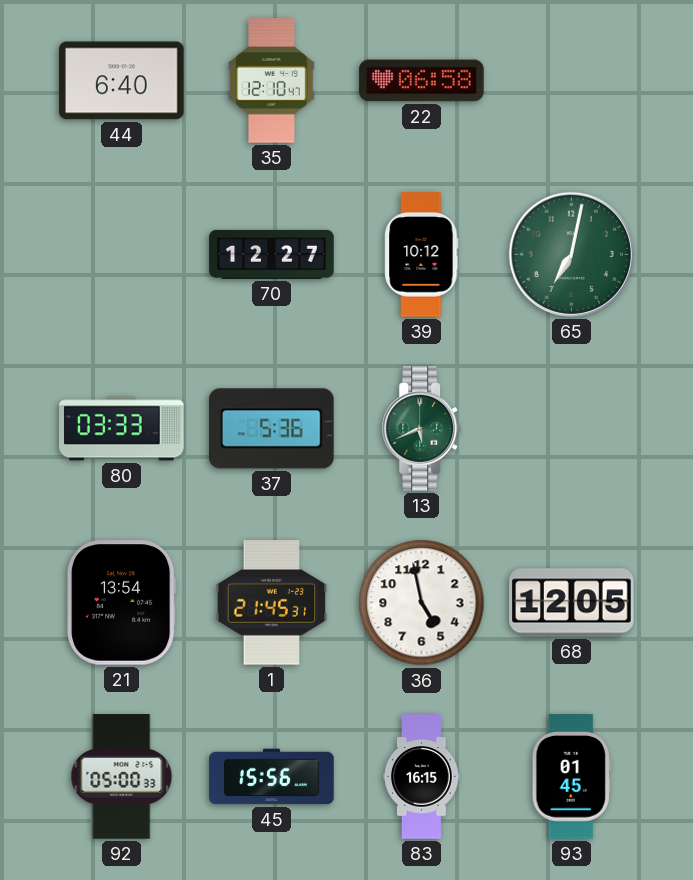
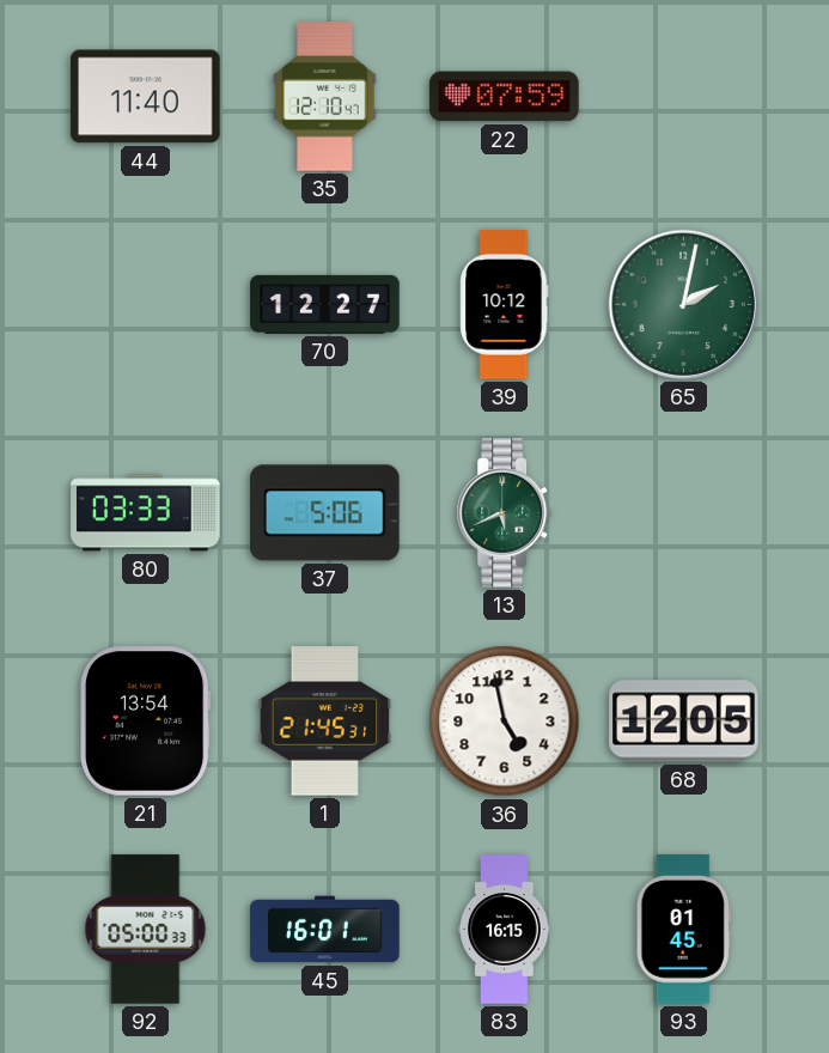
44: 6:40 -> 11:40 (146, 97)
22: 06:58 -> 07:59 (505, 97)
65: 7:02 -> 2:02 (683, 304)
37: 5:36 -> 5:06 (325, 513)
45: 15:56 -> 16:01 (325, 930)
